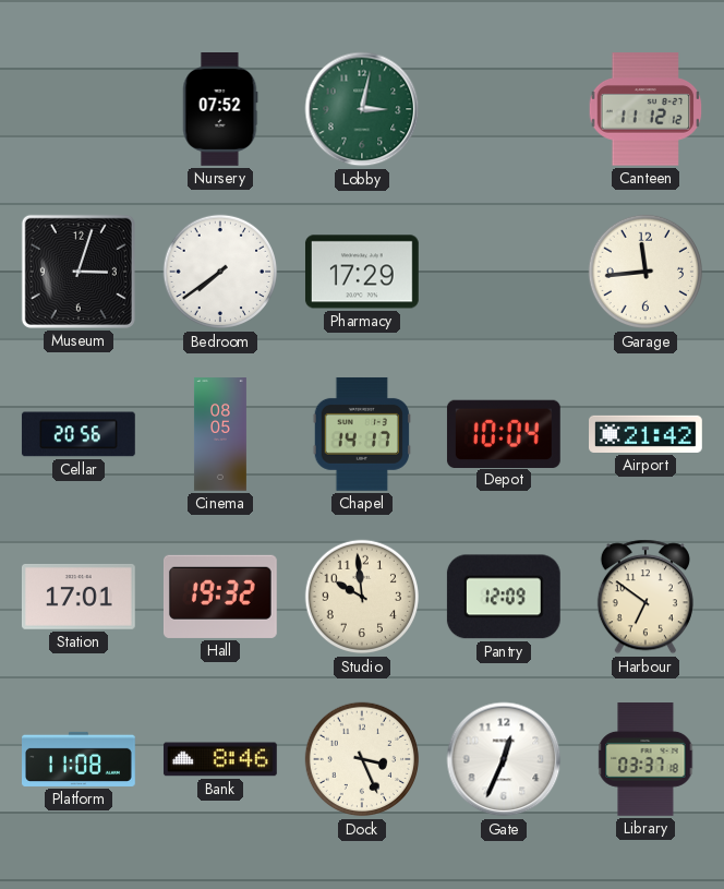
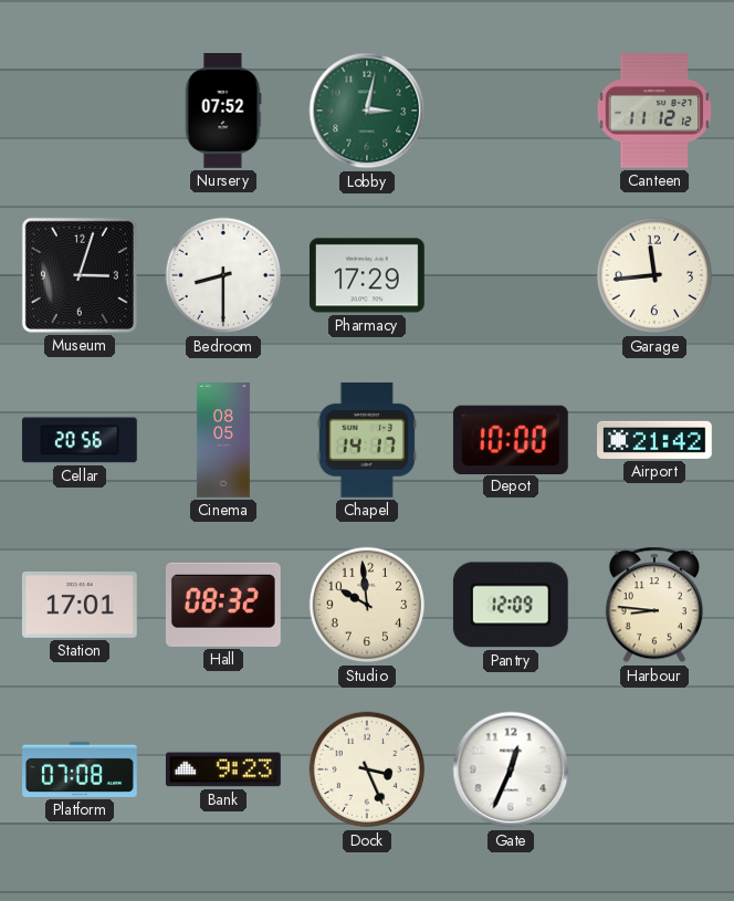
Bedroom: 7:39 -> 8:30 (223, 275)
Depot: 10:04 -> 10:00 (511, 439)
Hall: 19:32 -> 08:32 (223, 605)
Harbour: 6:51 -> 8:46 (654, 605)
Platform: 11:08 -> 07:08 (81, 769)
Bank: 8:46 -> 9:23 (223, 769)
Library: 03:37 -> none (645, 760)
